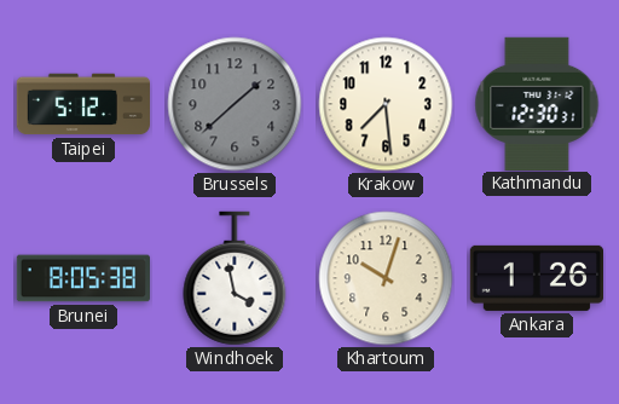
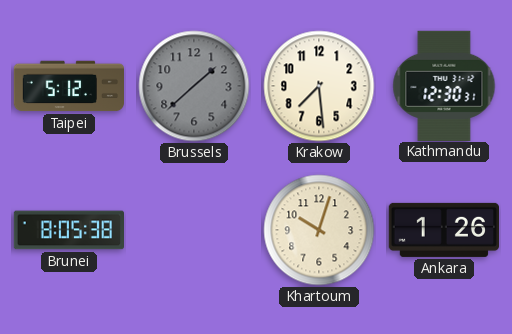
Windhoek: 3:58 -> none (235, 278)
